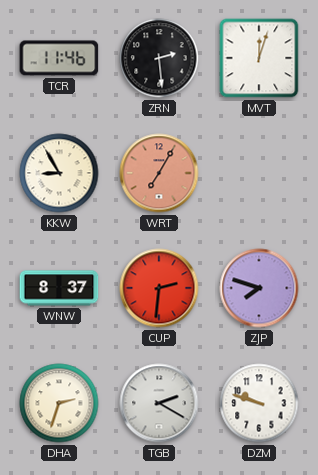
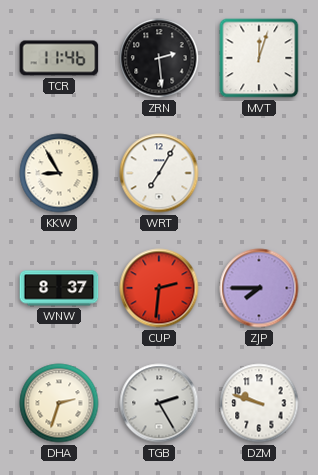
WRT dial: salmon -> white (159, 173)
ZJP: 7:48 -> 7:45 (259, 288)
TGB: 2:20 -> 2:25 (159, 403)
